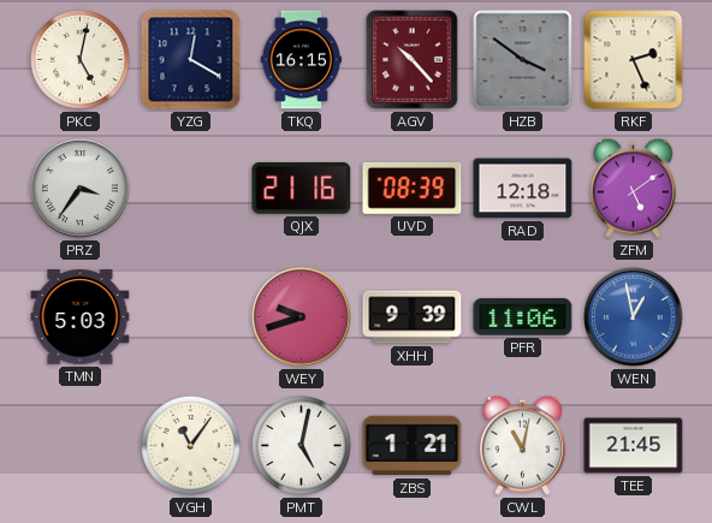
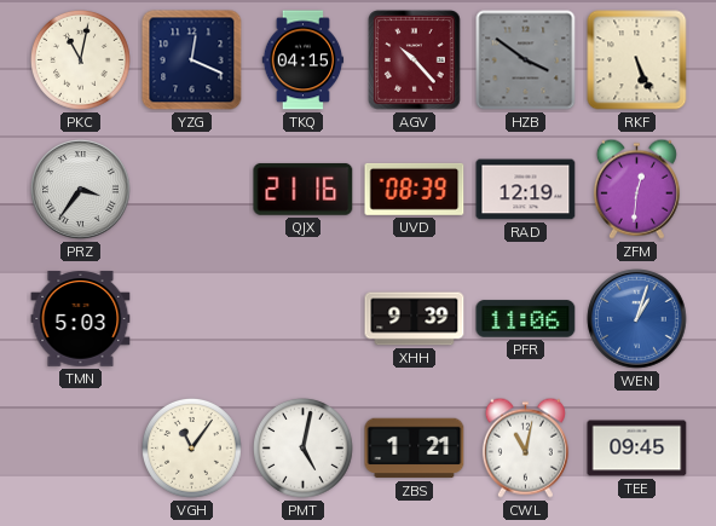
PKC: 5:02 -> 11:02 (81, 60)
YZG: 12:20 -> 12:19 (192, 60)
TKQ: 16:15 -> 04:15 (304, 60)
RKF: 2:26 -> 5:26 (637, 60)
RAD: 12:18 -> 12:19 (526, 190)
ZFM: 5:09 -> 12:31 (636, 189)
WEY: 9:42 -> none (302, 317)
WEN: 12:58 -> 1:03 (637, 319)
TEE: 21:45 -> 09:45 (637, 449)
